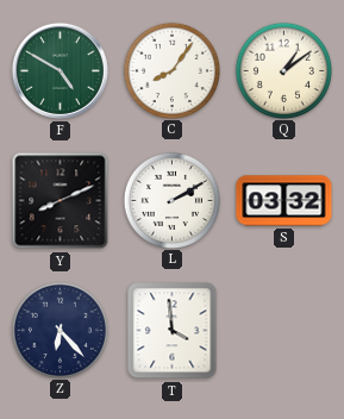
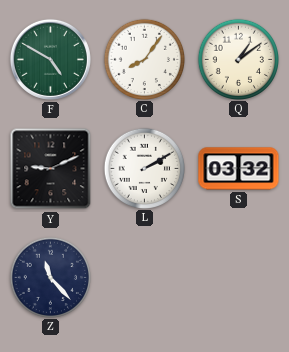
Y: 8:11 -> 9:11 (51, 169)
Z: 6:23 -> 11:23 (50, 277)
T: 3:59 -> none (173, 331)
